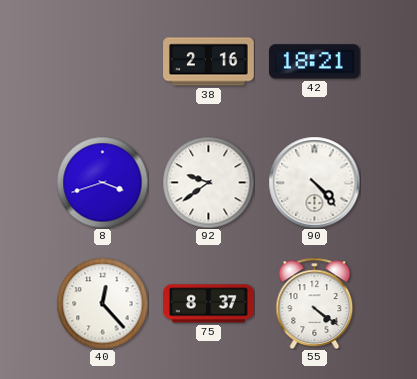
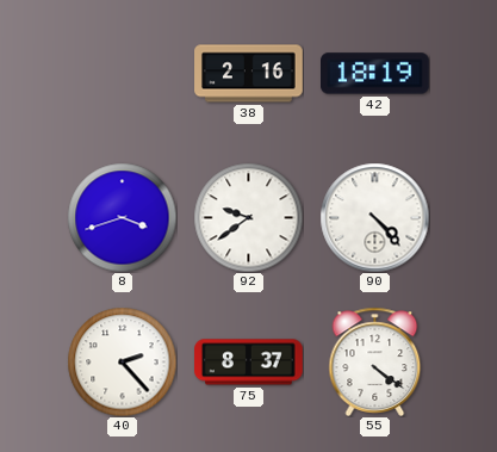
42: 18:21 -> 18:19 (375, 74)
40: 12:23 -> 2:23 (122, 361)
